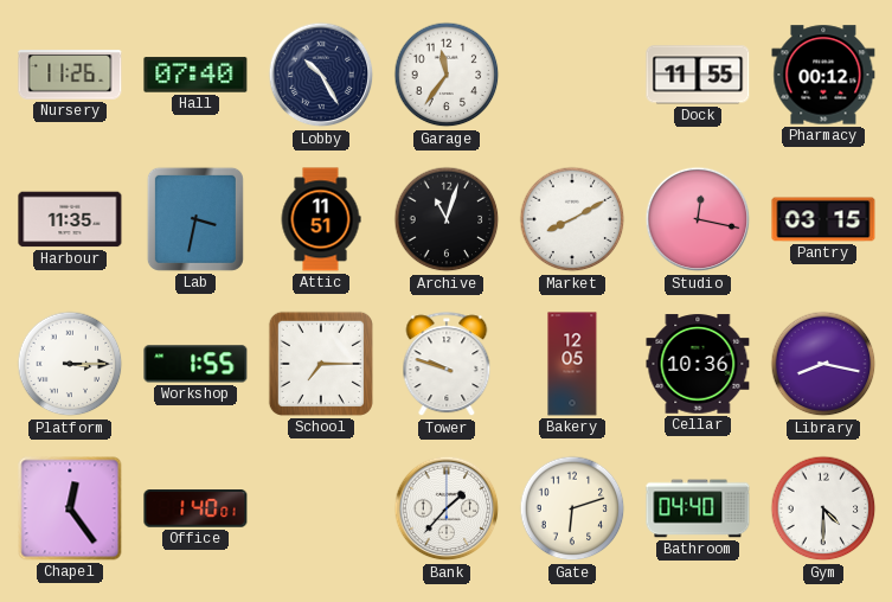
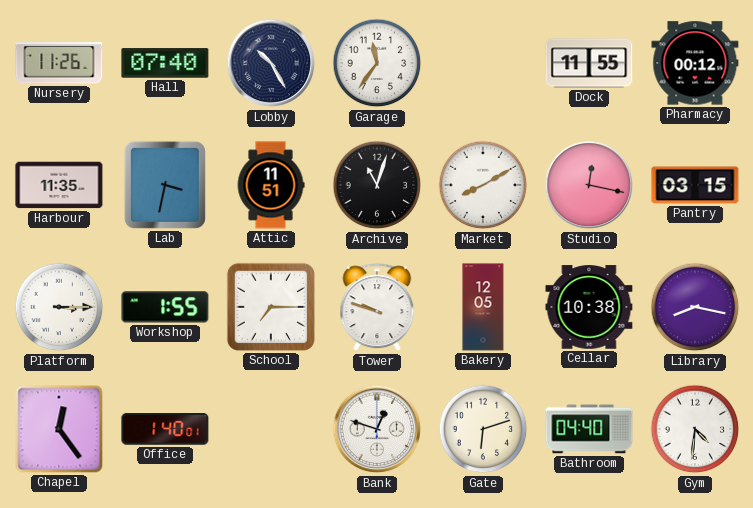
Cellar: 10:36 -> 10:38 (589, 307)
Bank: 1:37 -> 12:48 (377, 429)
Gym: 4:30 -> 4:31 (695, 429)
